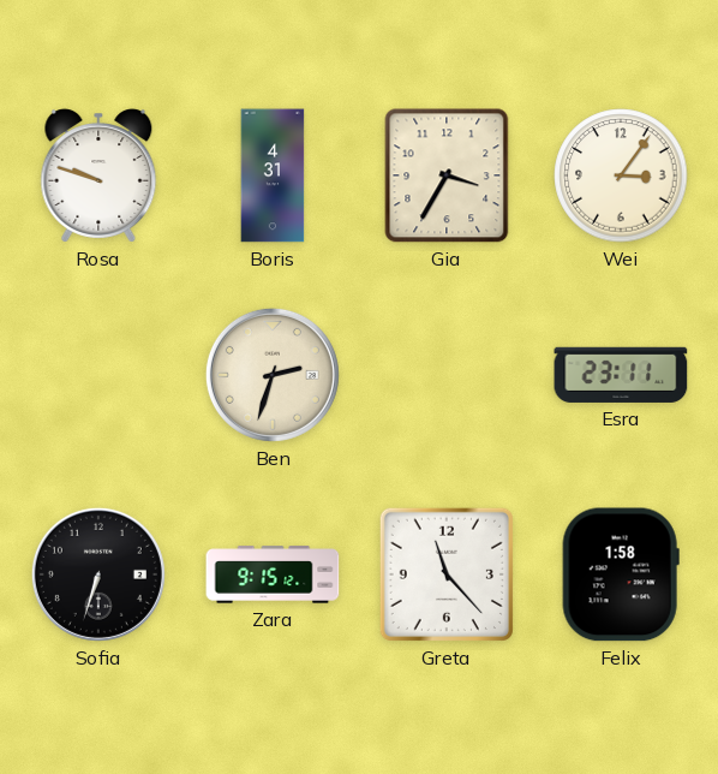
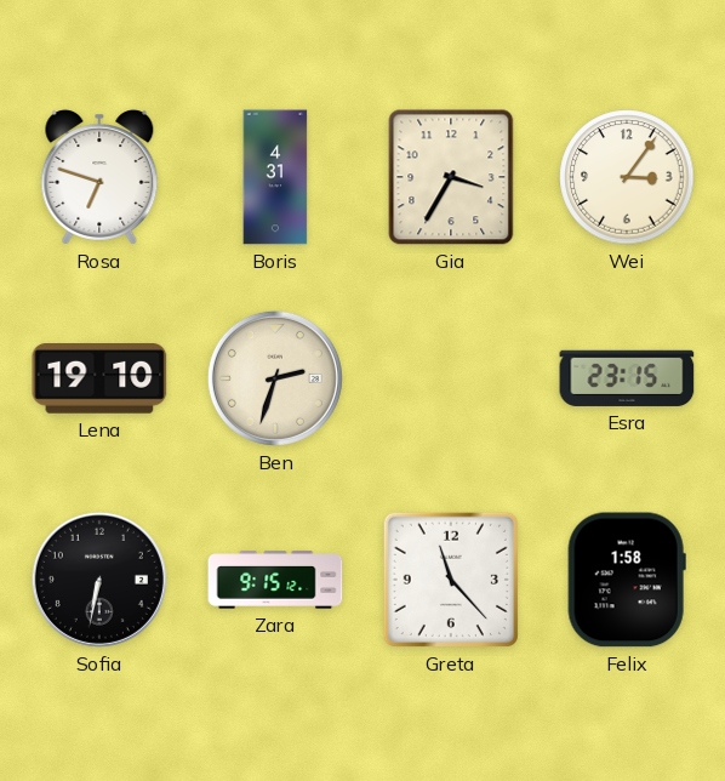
Rosa: 9:48 -> 6:48 (99, 177)
Lena: none -> 19:10 (99, 380)
Esra: 23:11 -> 23:15 (627, 378)
Sofia: 6:33 -> 6:32 (99, 580)
